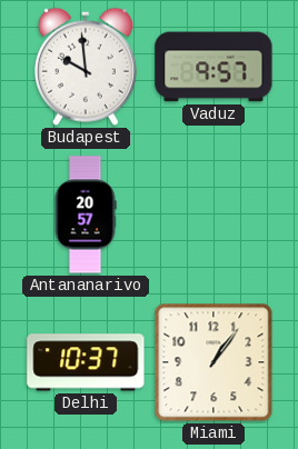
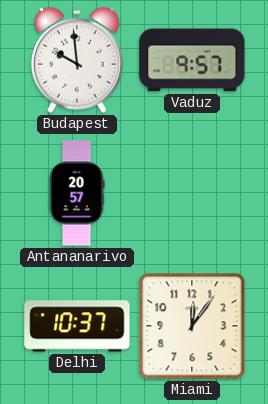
Miami: 1:06 -> 12:06 (192, 326)
